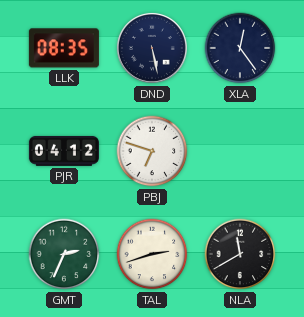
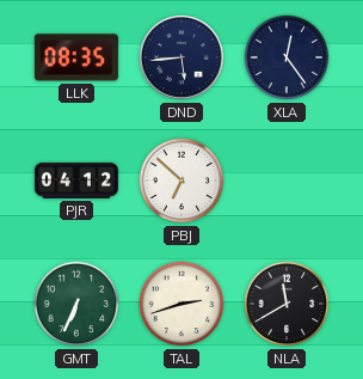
DND: 5:28 -> 5:44 (181, 57)
PBJ: 6:48 -> 6:52 (181, 181)
GMT: 2:34 -> 6:34 (76, 304)
